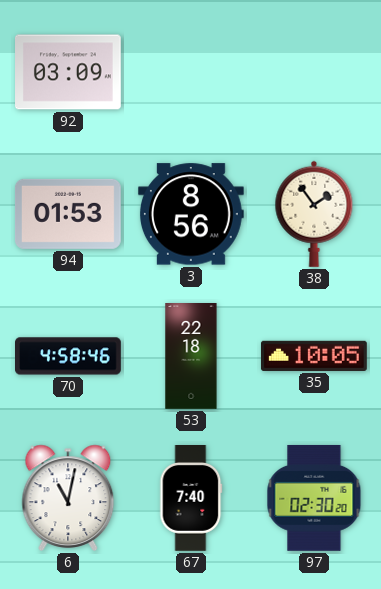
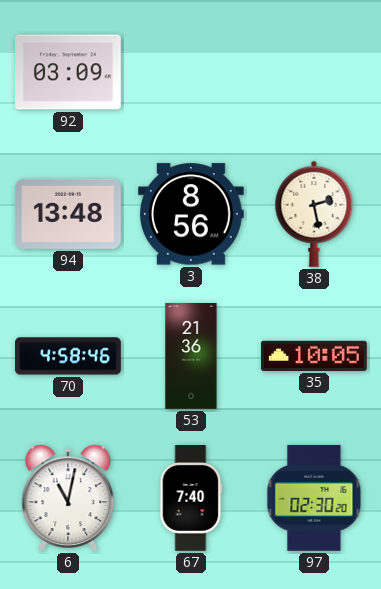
94: 01:53 -> 13:48 (68, 214)
38: 1:54 -> 2:28 (314, 214)
53: 22:18 -> 21:36 (191, 356)
